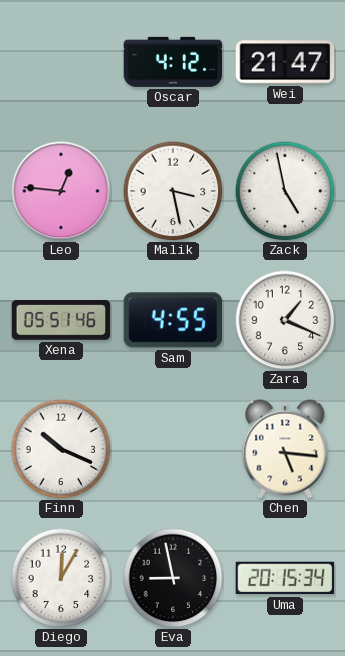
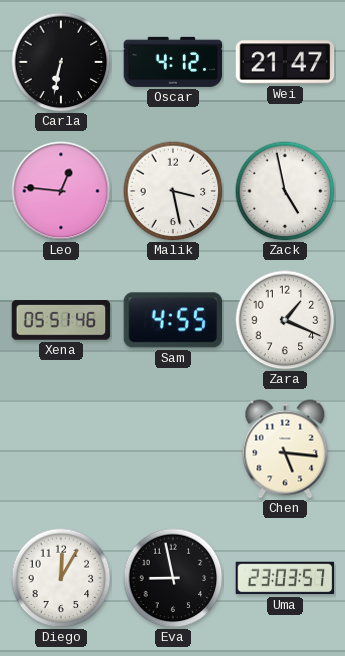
Carla: none -> 6:32 (61, 62)
Finn: 10:19 -> none (61, 449)
Uma: 20:15 -> 23:03 (285, 578)
